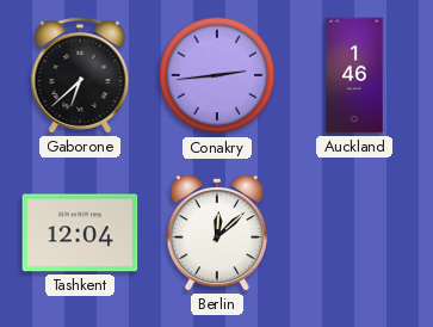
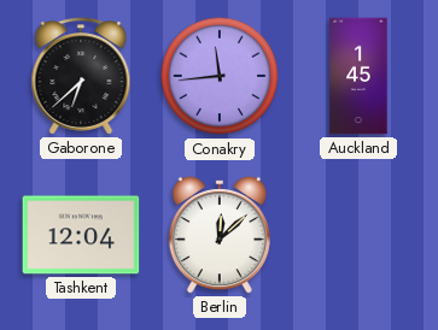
Conakry: 2:44 -> 11:44 (220, 76)
Auckland: 1:46 -> 1:45 (358, 76)
